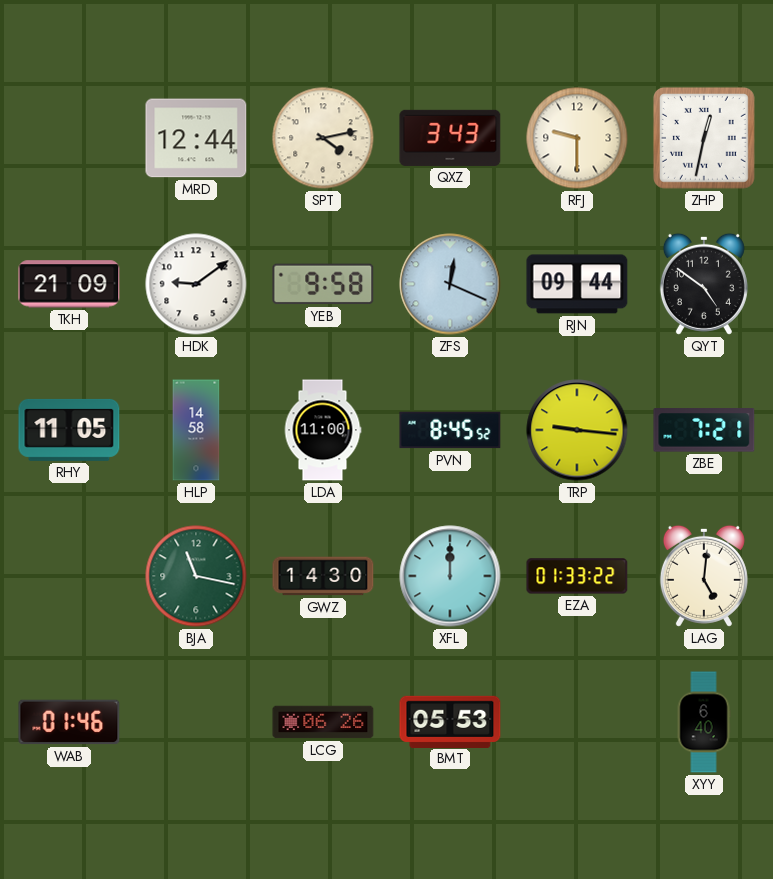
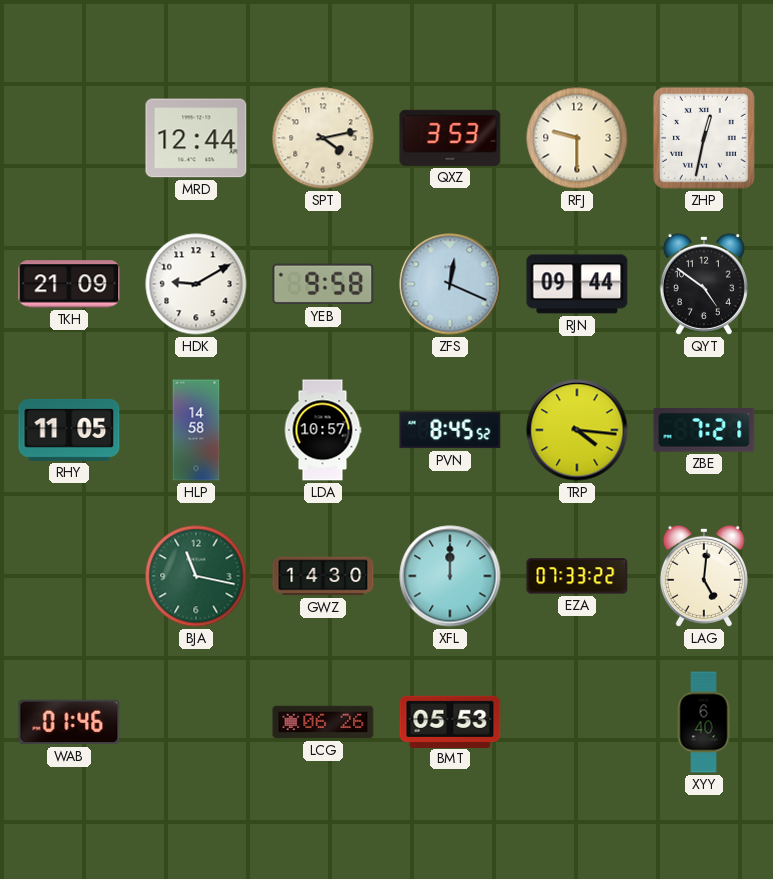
QXZ: 3:43 -> 3:53 (450, 138)
HDK: 9:09 -> 9:10 (196, 284)
LDA: 11:00 -> 10:57 (323, 430)
TRP: 9:16 -> 4:16 (577, 430)
EZA: 01:33 -> 07:33 (577, 576)
